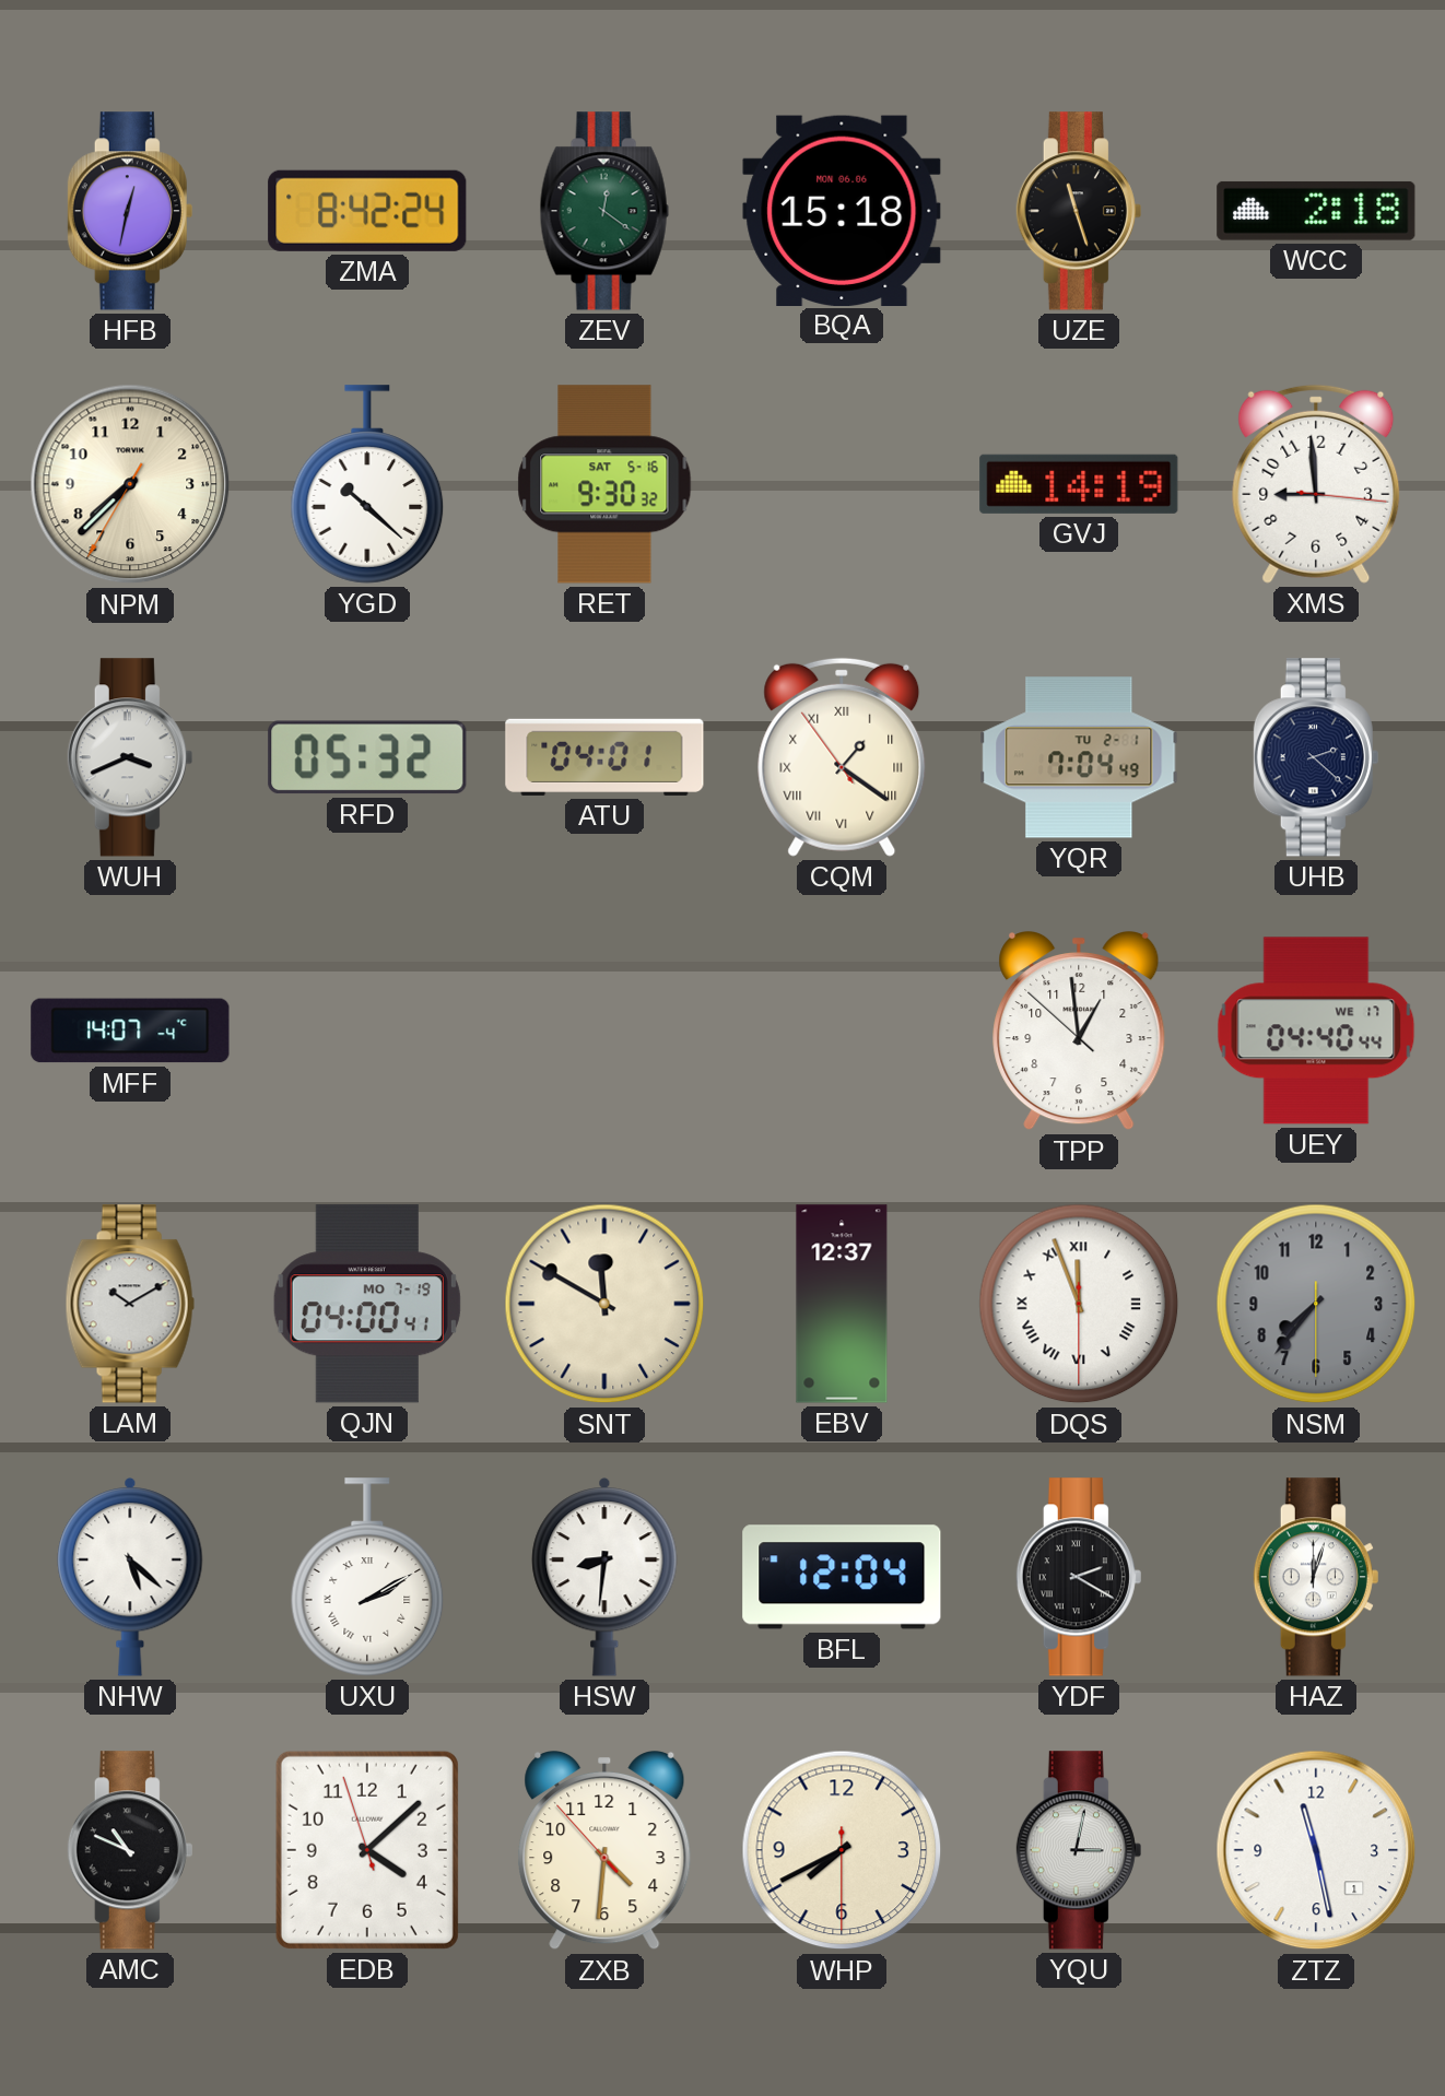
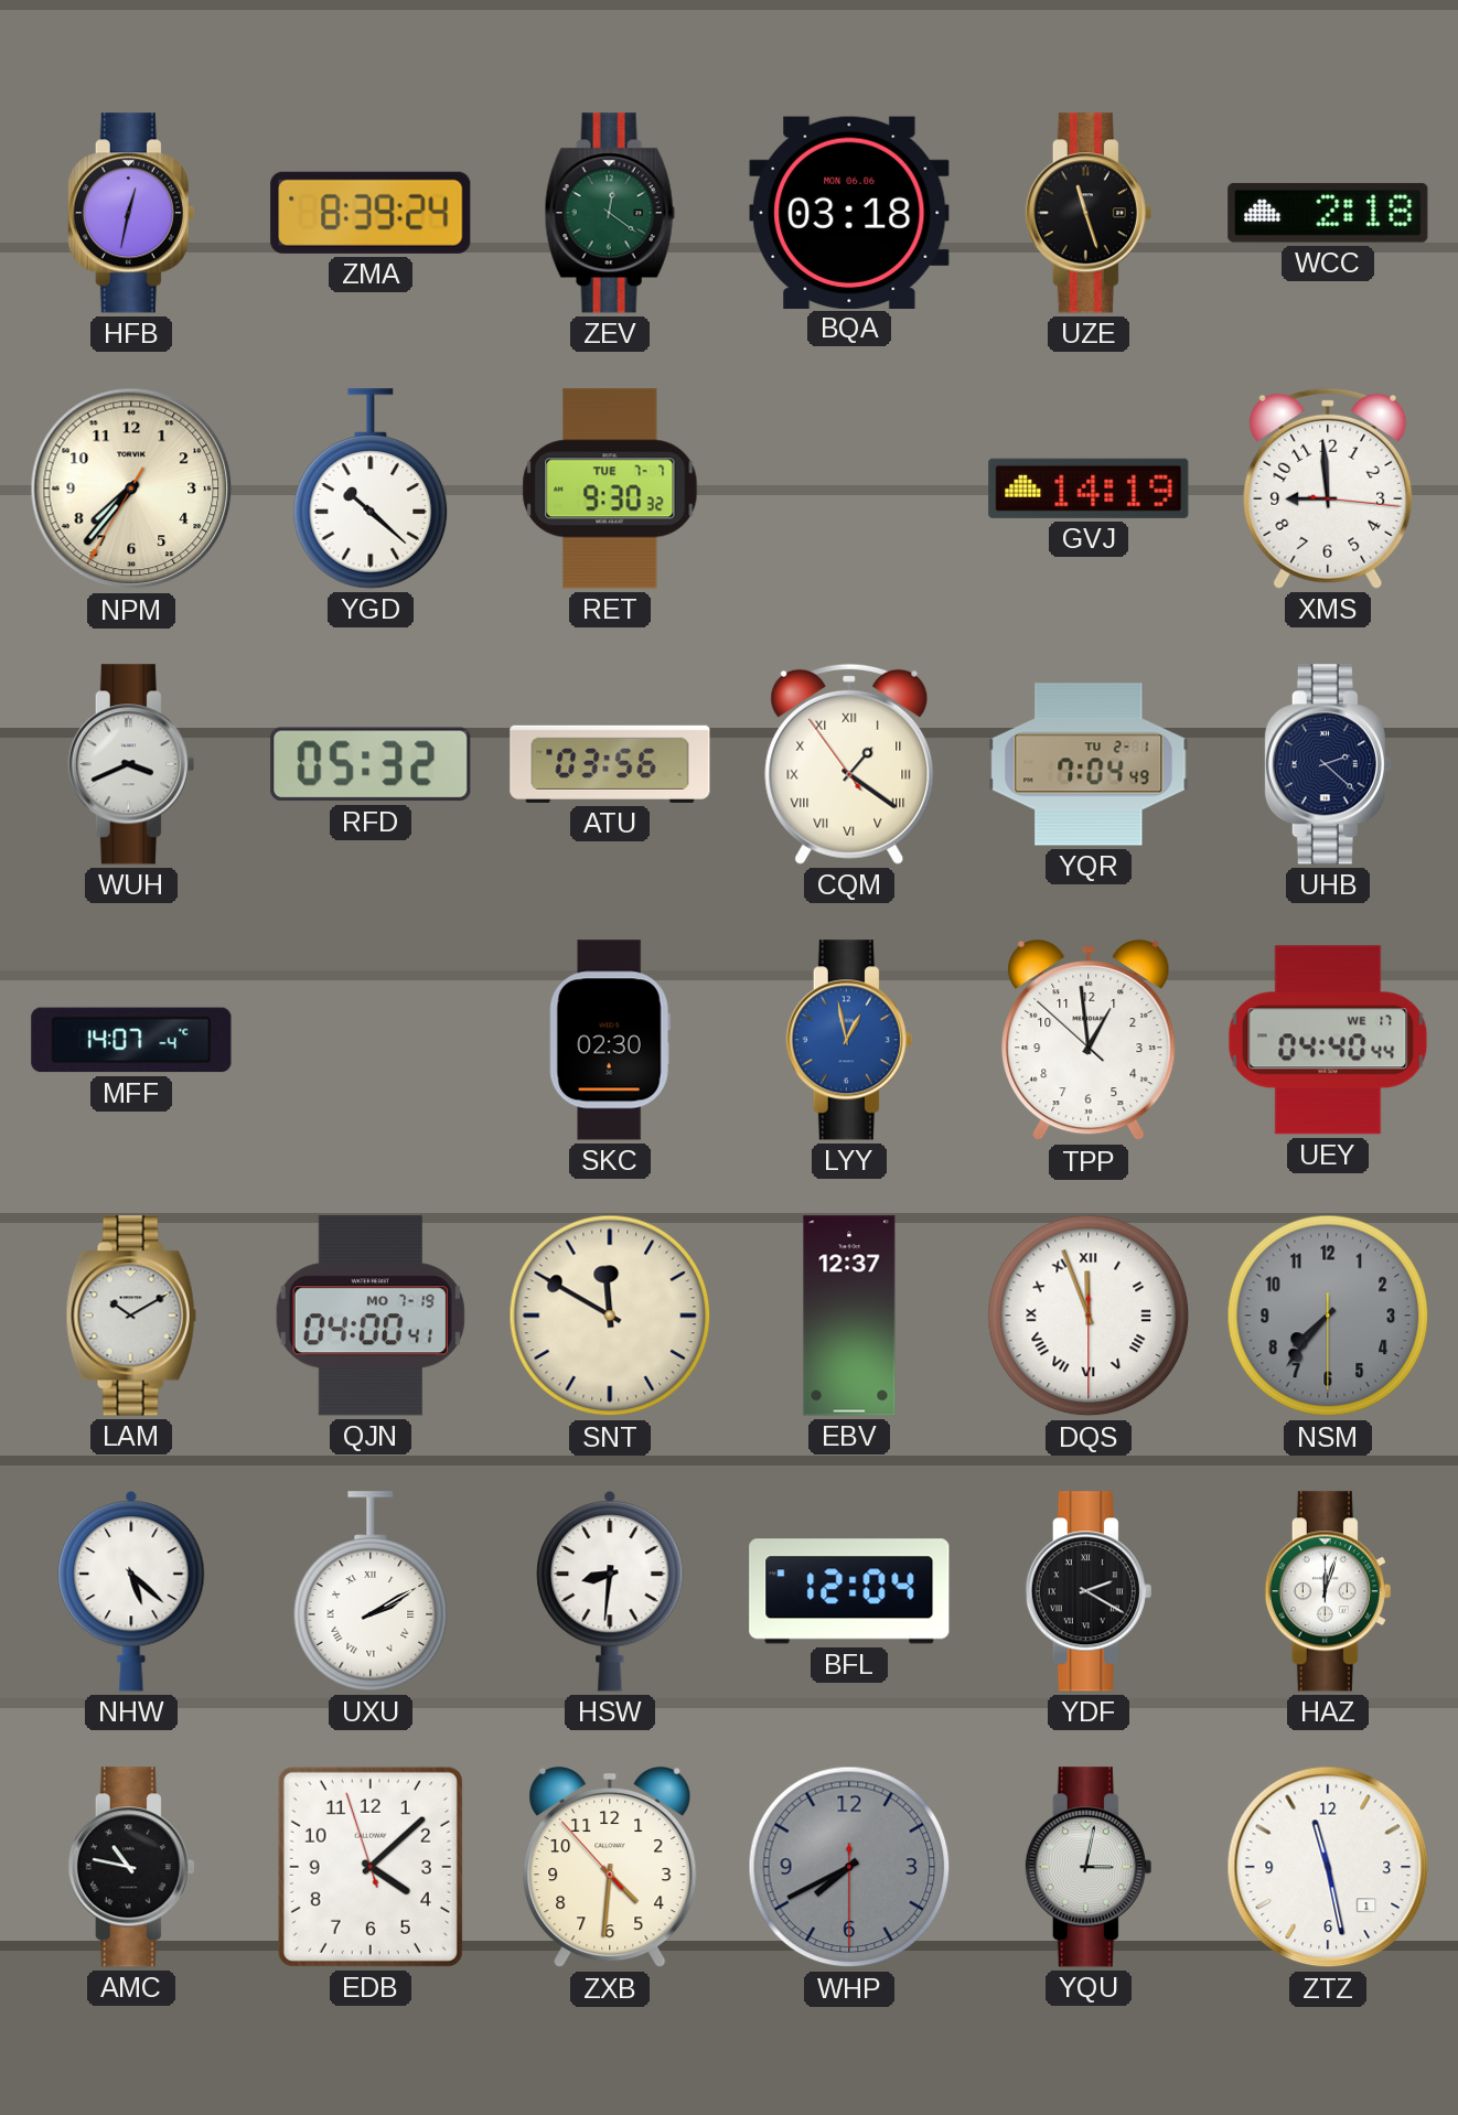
ZMA: 8:42 -> 8:39 (371, 213)
BQA: 15:18 -> 03:18 (849, 212)
NPM: 7:37 -> 7:36 (131, 489)
RET date: SAT 5-16 -> TUE 7-7 (610, 489)
ATU: 04:01 -> 03:56 (610, 764)
SKC: none -> 02:30 (610, 1040)
LYY: none -> 12:58 (849, 1040)
AMC: 10:49 -> 10:47 (131, 1867)
WHP dial: cream -> grey (849, 1867)
